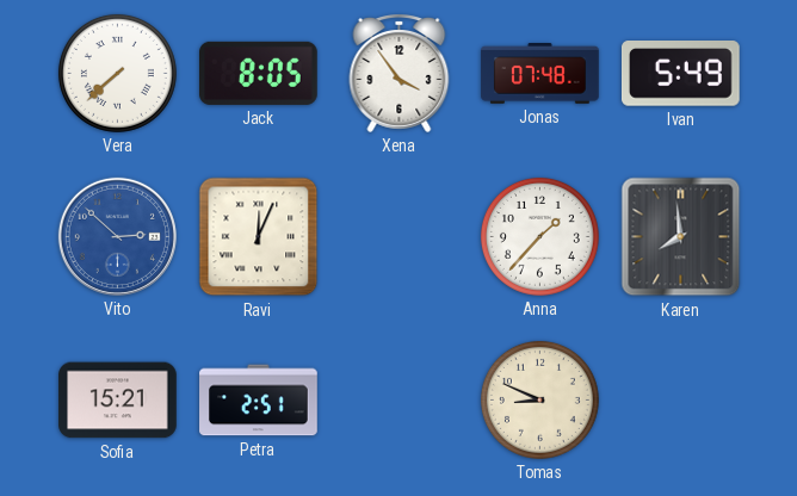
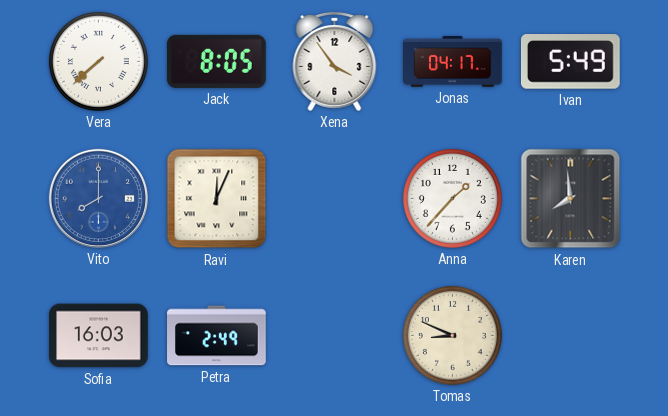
Jonas: 07:48 -> 04:17 (453, 62)
Vito: 2:52 -> 8:00 (98, 198)
Sofia: 15:21 -> 16:03 (99, 336)
Petra: 2:51 -> 2:49 (217, 336)
